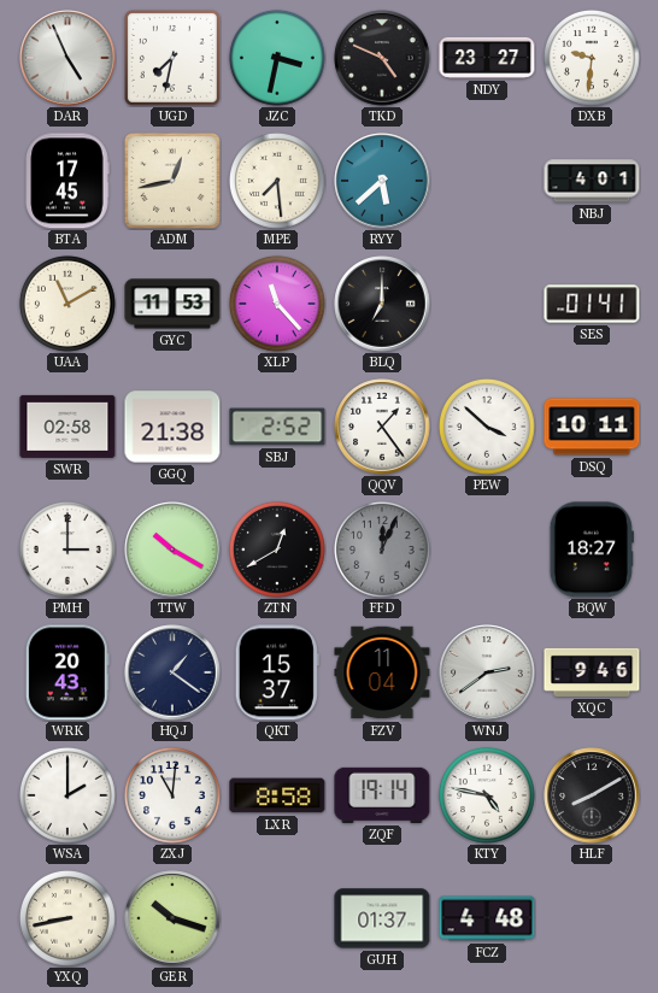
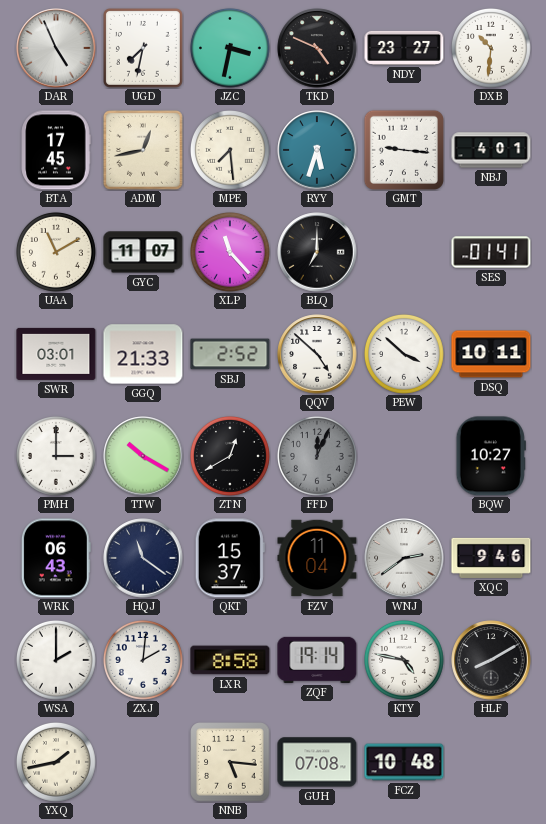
DXB: 9:31 -> 10:31 (491, 48)
RYY: 5:38 -> 5:33 (317, 150)
GMT: none -> 9:16 (404, 150)
GYC: 11:53 -> 11:07 (143, 252)
SWR: 02:58 -> 03:01 (56, 354)
GGQ: 21:38 -> 21:33 (143, 354)
QQV: 1:24 -> 4:52 (317, 354)
BQW: 18:27 -> 10:27 (491, 456)
WRK: 20:43 -> 06:43 (56, 558)
HQJ: 1:21 -> 11:21 (143, 558)
ZXJ: 11:01 -> 2:01 (143, 660)
YXQ: 8:43 -> 1:43 (56, 762)
GER: 10:18 -> none (172, 918)
NNB: none -> 5:16 (230, 762)
GUH: 01:37 -> 07:08 (317, 762)
FCZ: 4:48 -> 10:48 (404, 762)
